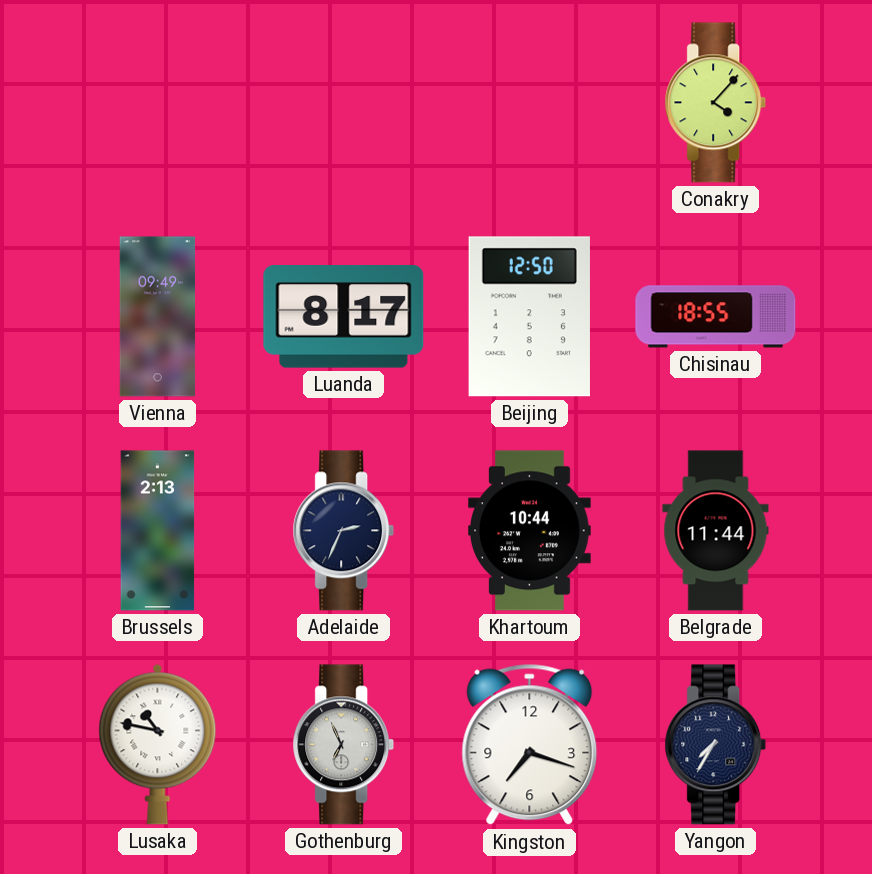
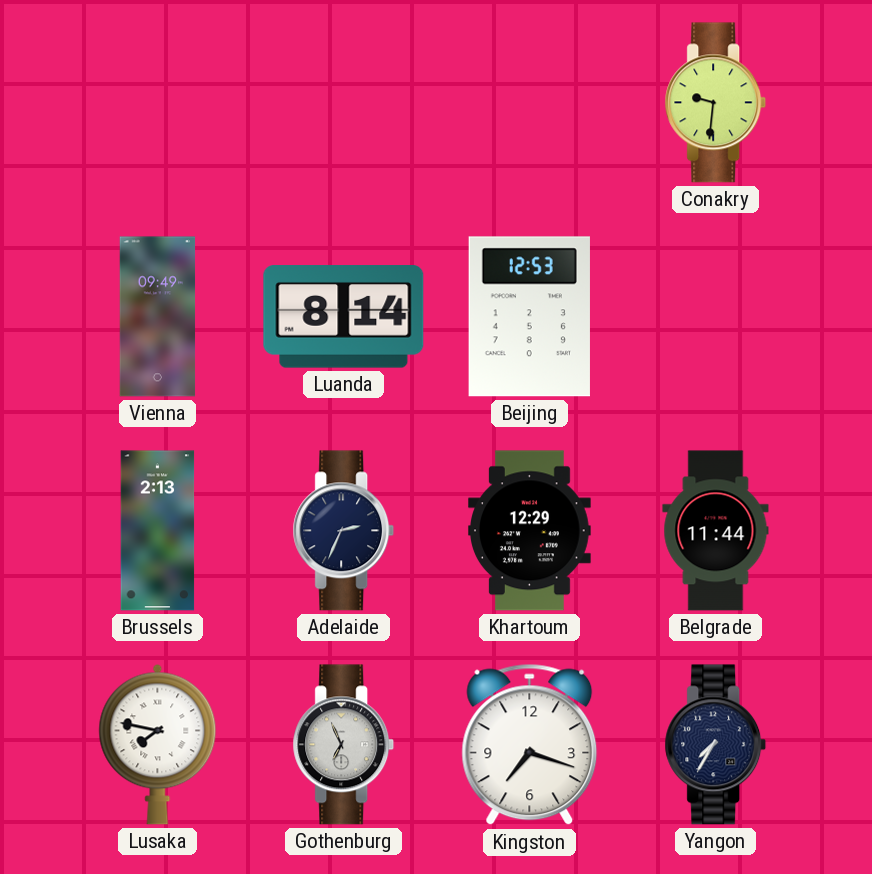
Conakry: 4:07 -> 9:31 (716, 103)
Luanda: 8:17 -> 8:14 (344, 317)
Beijing: 12:50 -> 12:53 (529, 317)
Chisinau: 18:55 -> none (716, 317)
Khartoum: 10:44 -> 12:29 (530, 531)
Lusaka: 10:47 -> 7:47 (158, 744)
